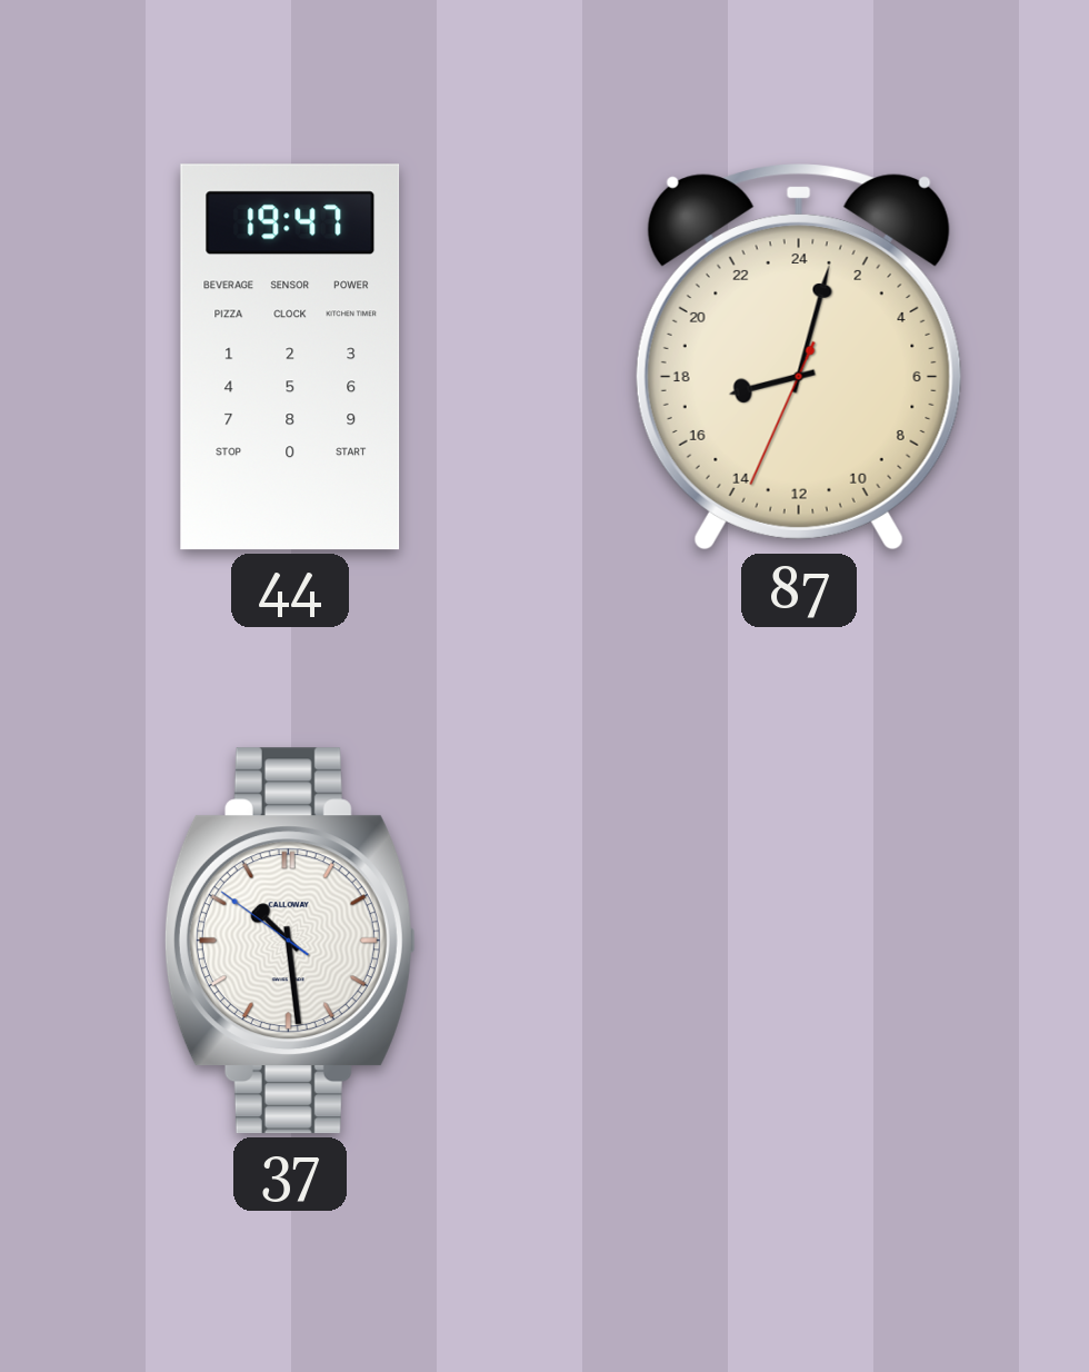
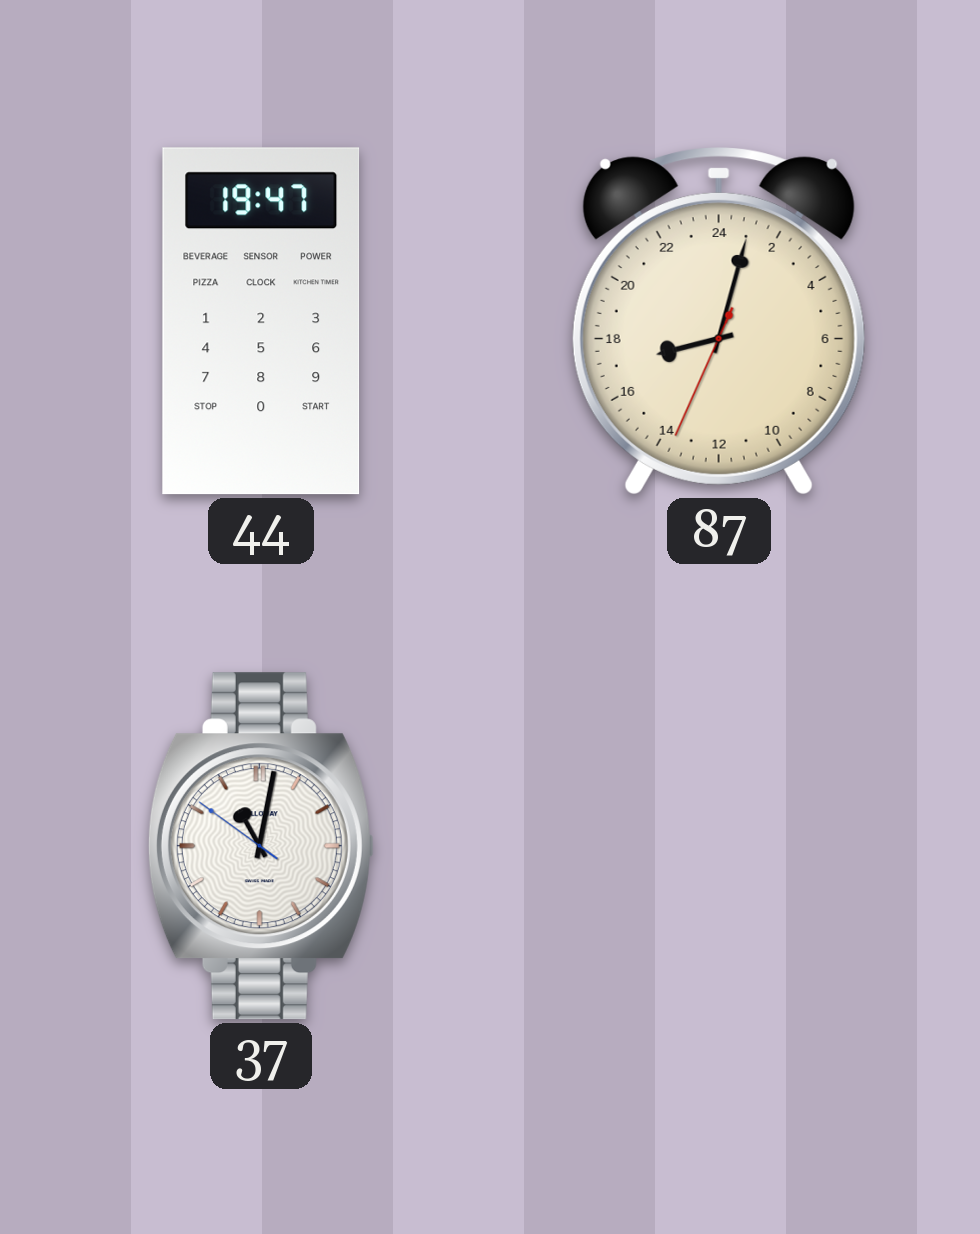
37: 10:28 -> 11:01 (261, 846)
